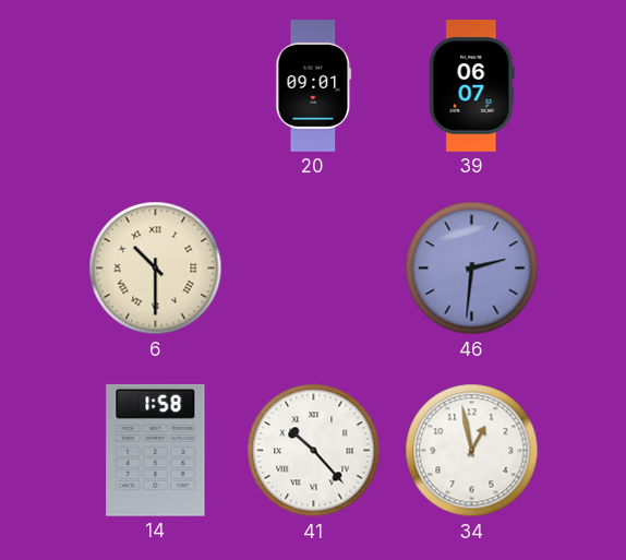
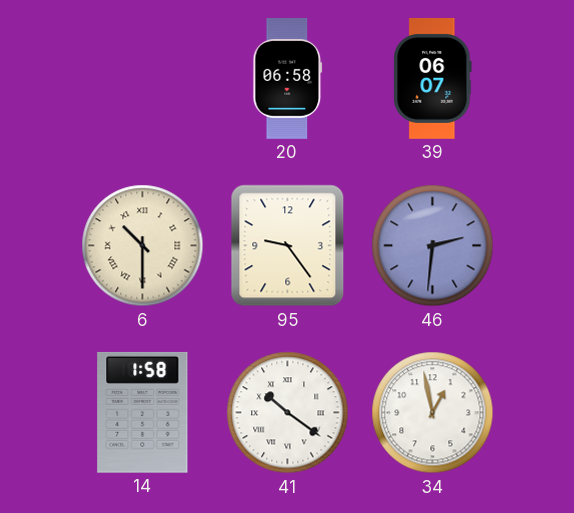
20: 09:01 -> 06:58 (288, 79)
95: none -> 9:24 (288, 246)
41: 10:23 -> 10:21 (288, 413)
